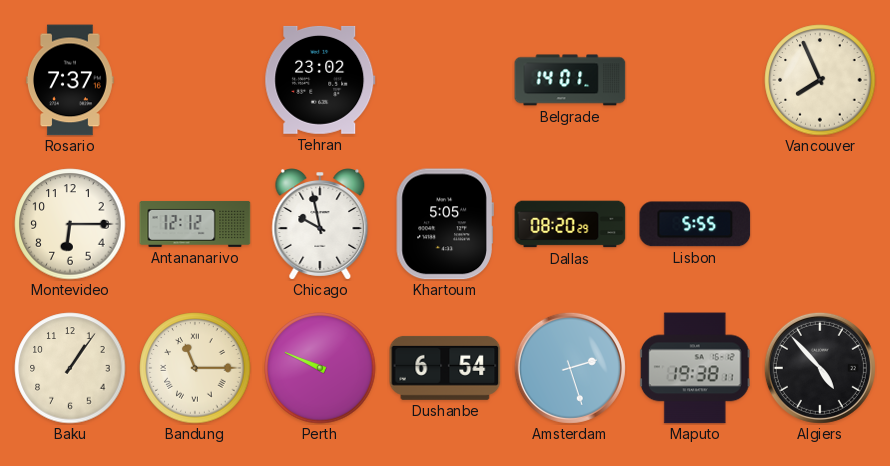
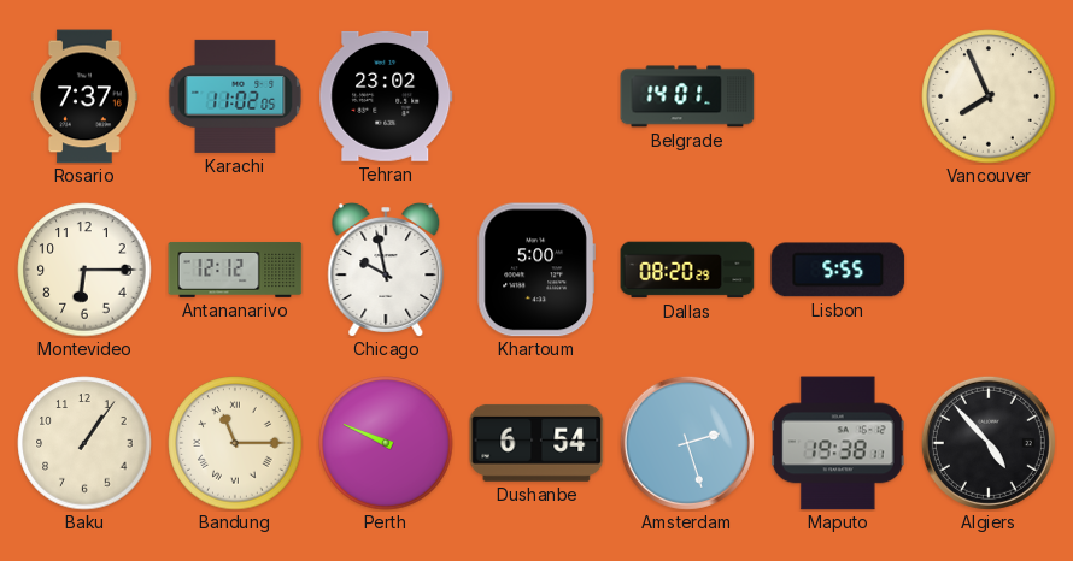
Karachi: none -> 11:02 (235, 96)
Khartoum: 5:05 -> 5:00 (536, 270)
